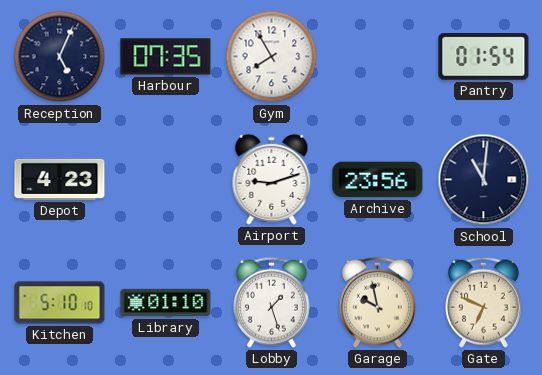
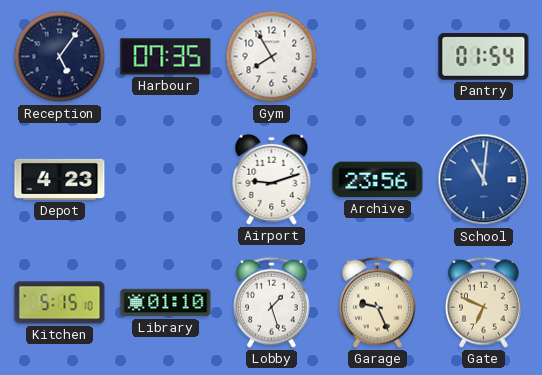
Reception: 5:04 -> 5:06 (60, 57)
School dial: navy -> blue (484, 180)
Kitchen: 5:10 -> 5:15 (60, 303)
Garage: 9:58 -> 9:26 (378, 302)
